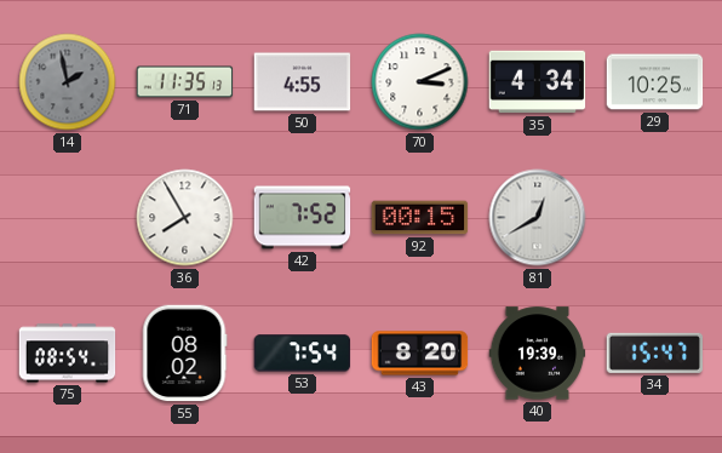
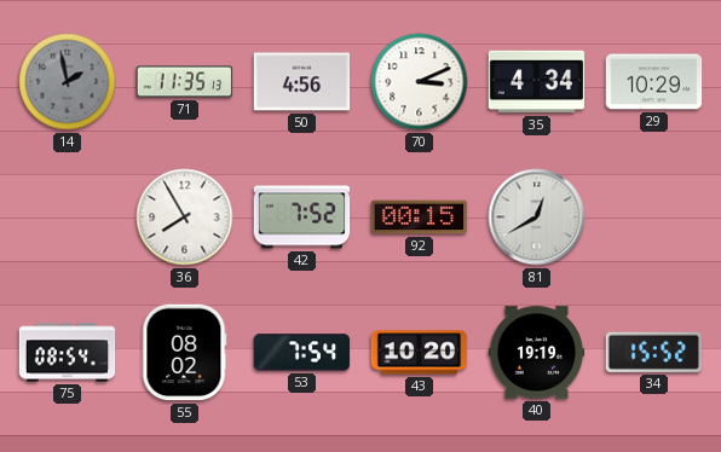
50: 4:55 -> 4:56 (302, 82)
29: 10:25 -> 10:29 (654, 82)
43: 8:20 -> 10:20 (420, 353)
40: 19:39 -> 19:19 (537, 353)
34: 15:47 -> 15:52 (654, 352)
